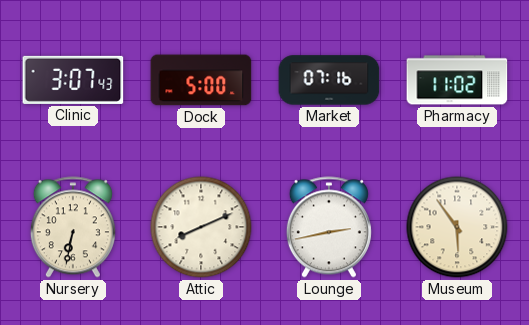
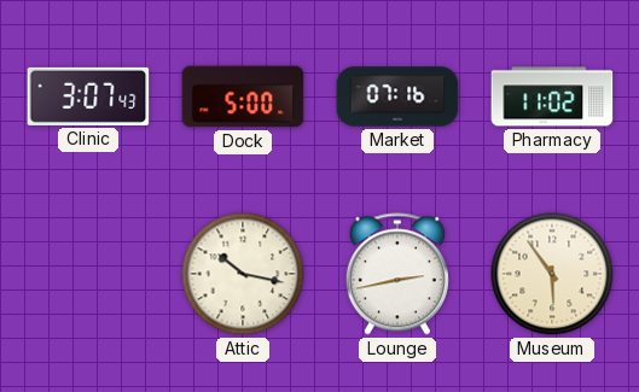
Nursery: 6:32 -> none (73, 227)
Attic: 8:11 -> 10:17 (243, 274)
